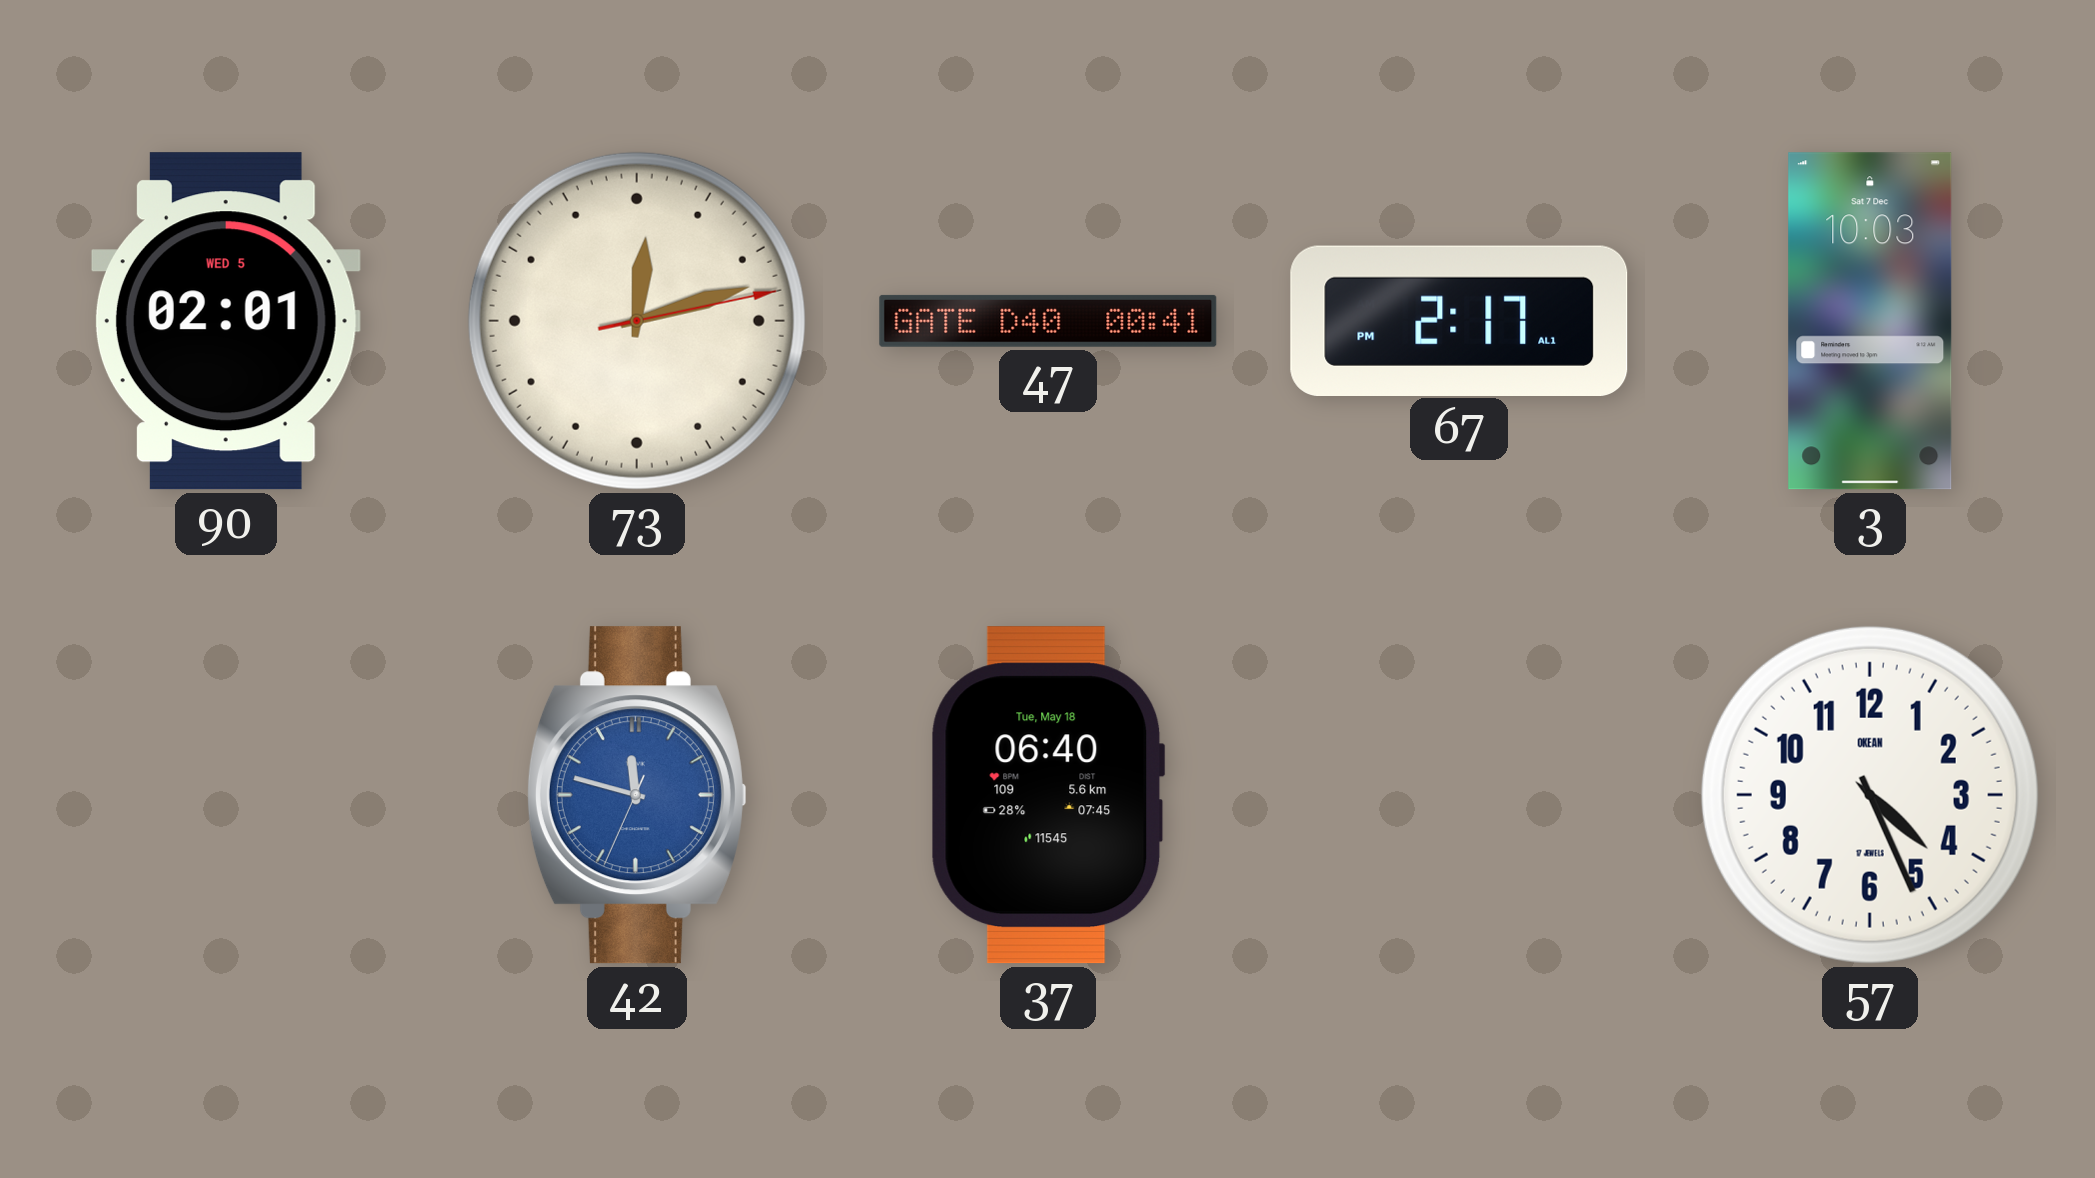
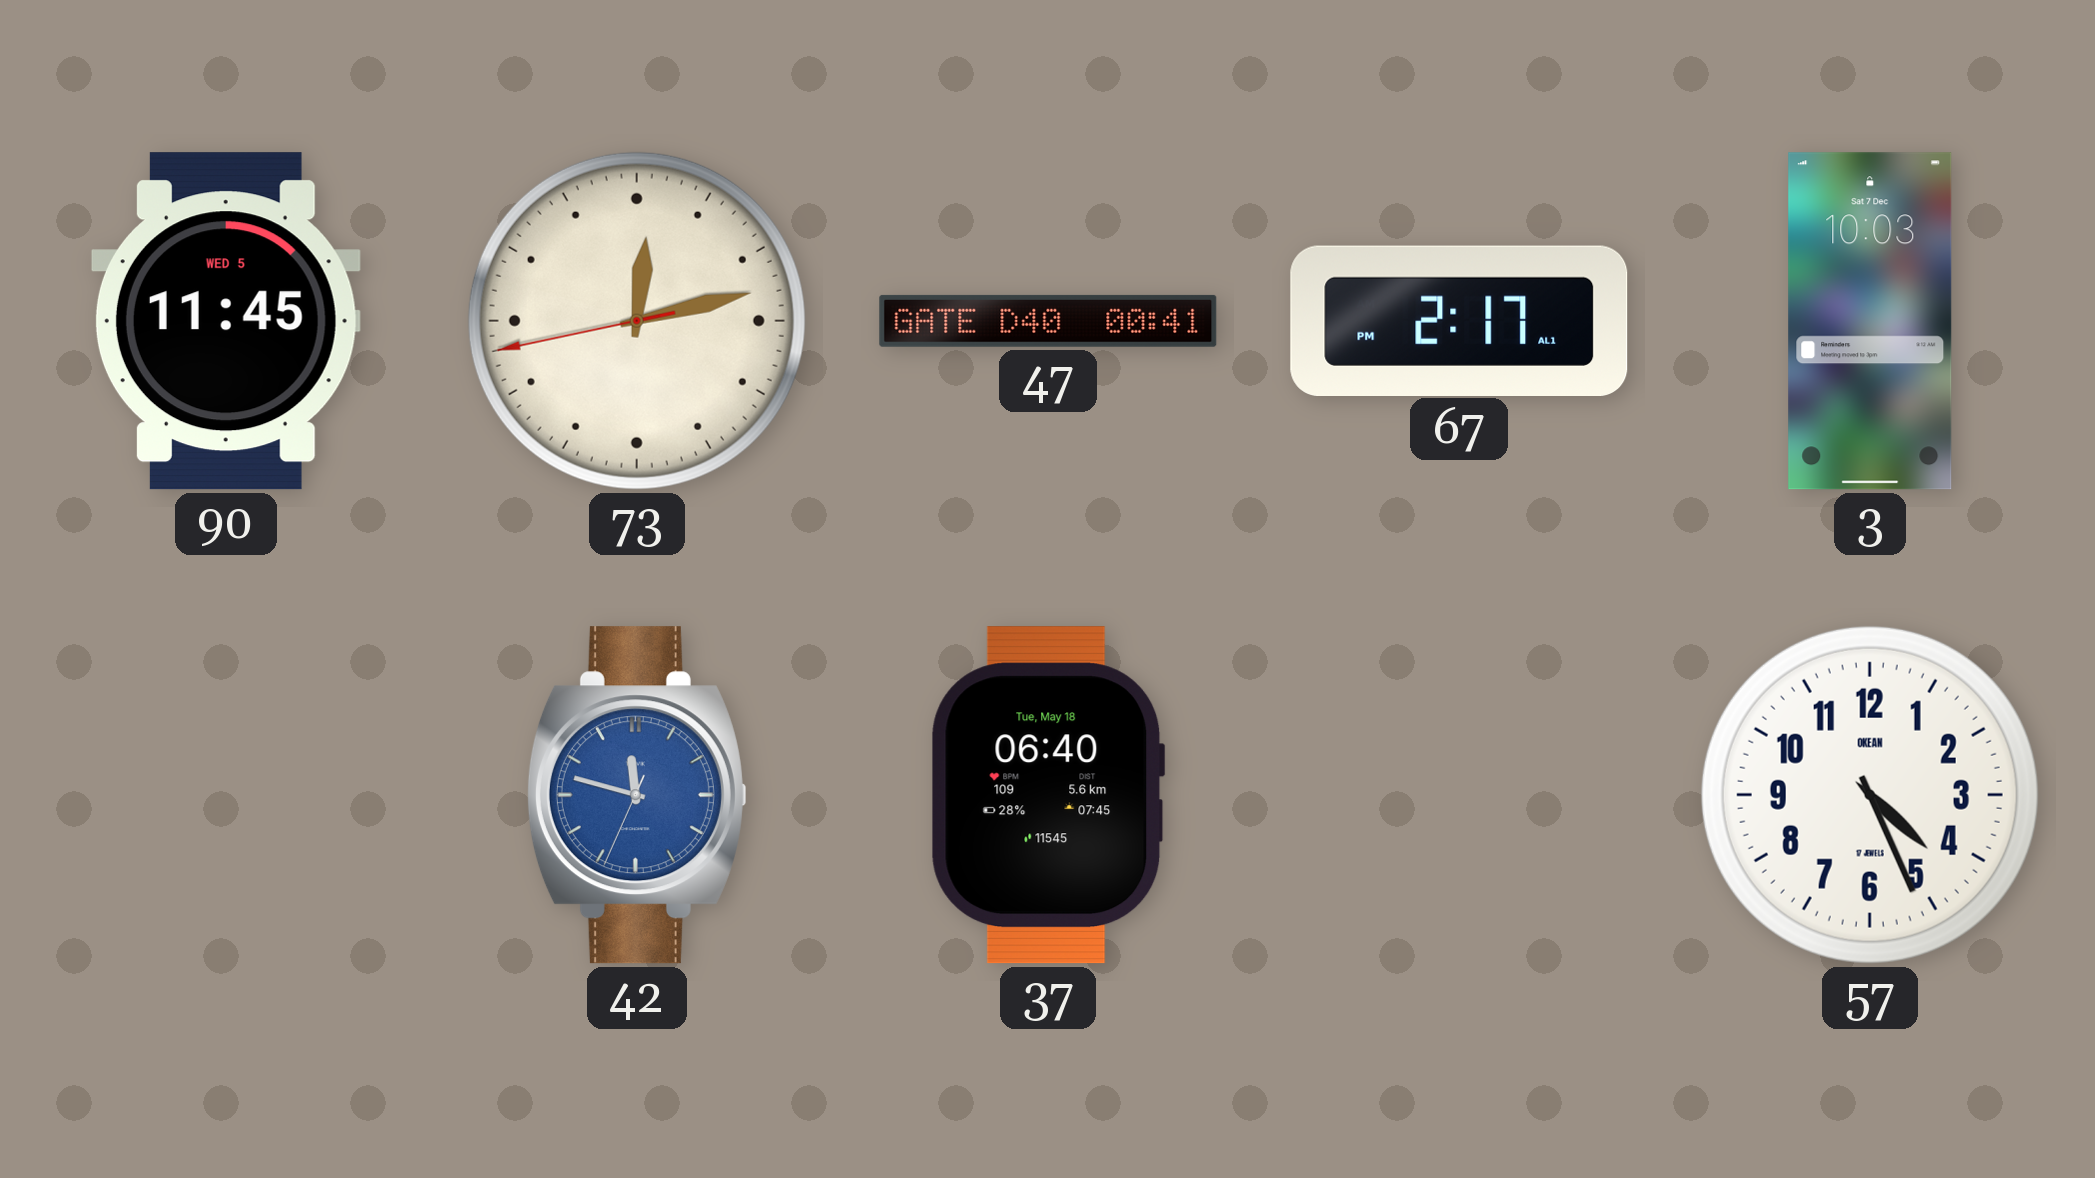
90: 02:01 -> 11:45 (226, 321)
73: 12:12:13 -> 12:12:43 (637, 321)
